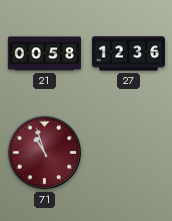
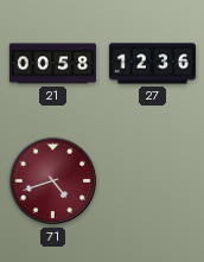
71: 10:57 -> 4:42 (53, 181)
